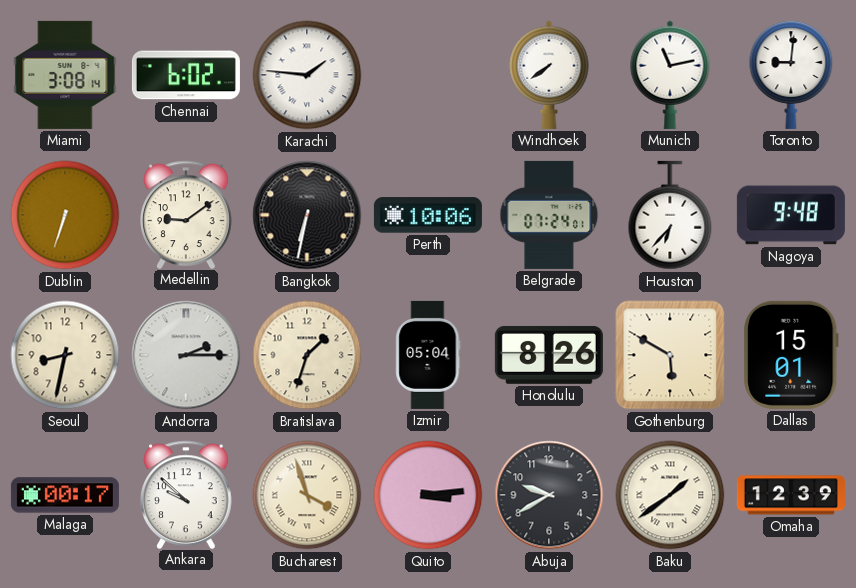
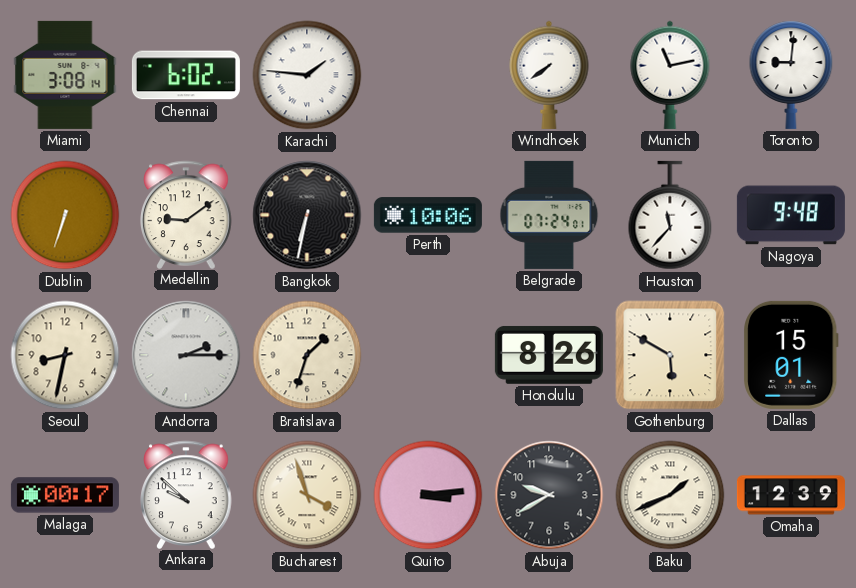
Houston: 6:37 -> 11:37 (670, 215)
Izmir: 05:04 -> none (428, 355)
Baku: 1:39 -> 1:41 (670, 495)
